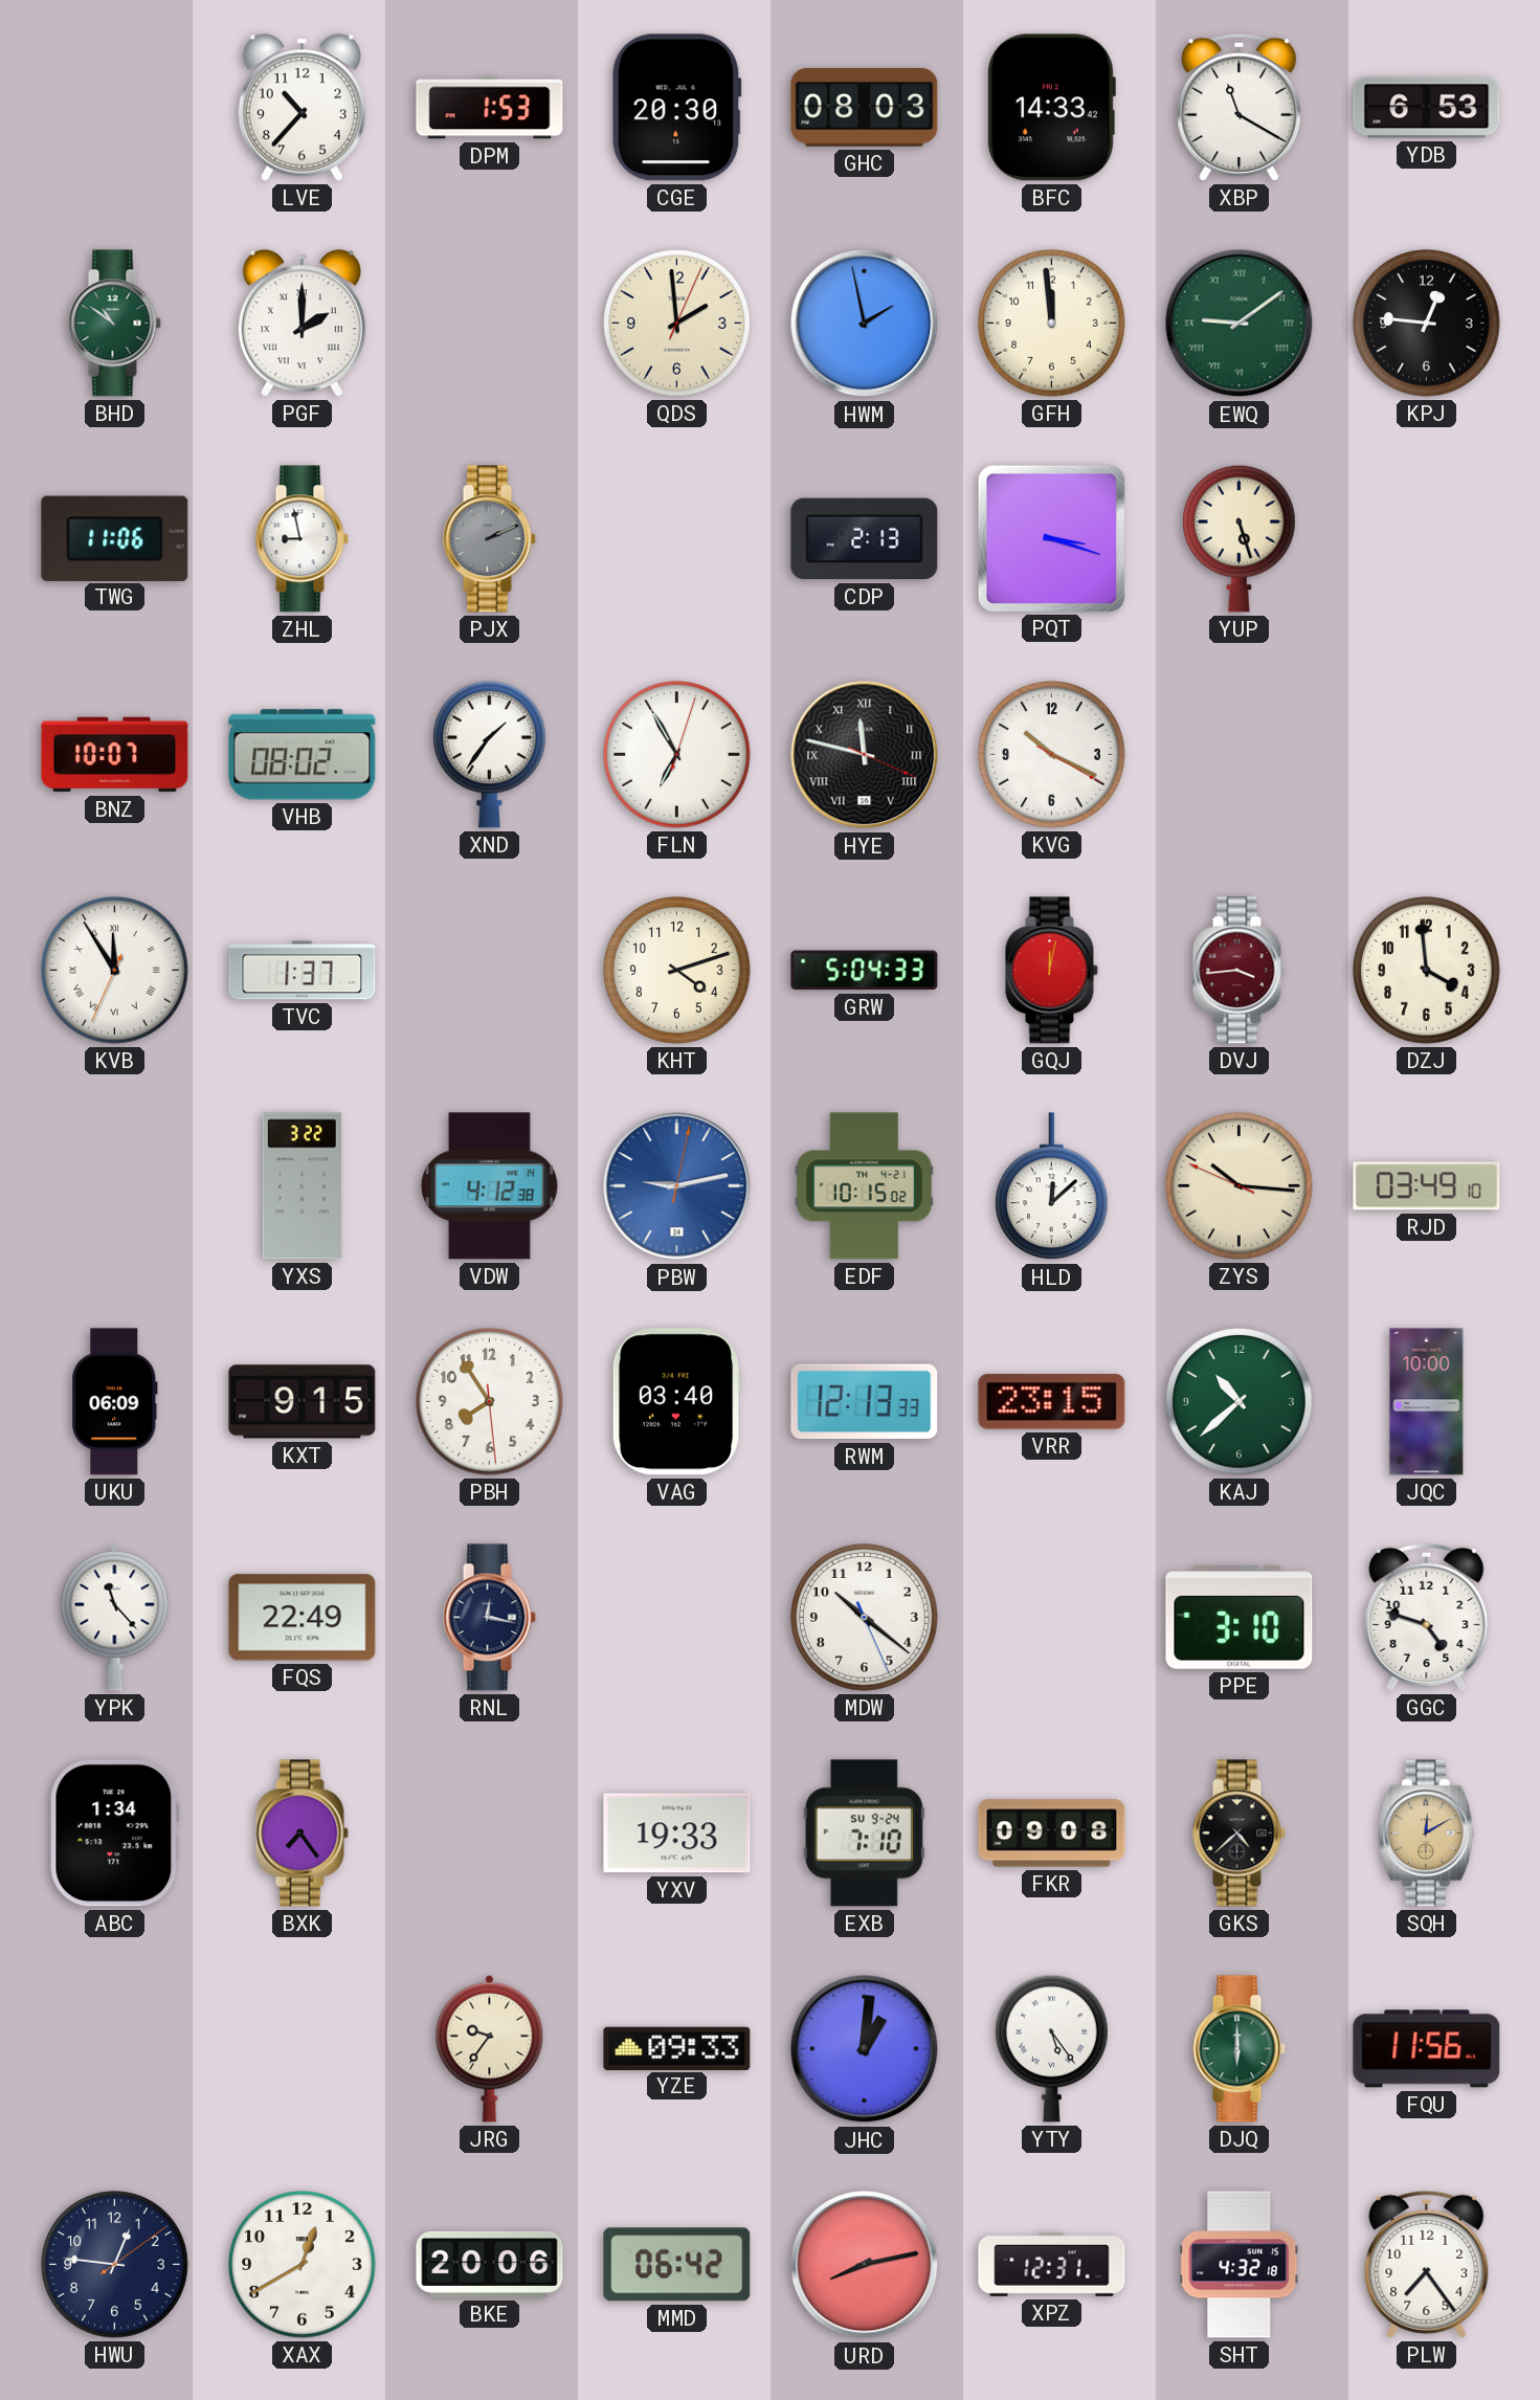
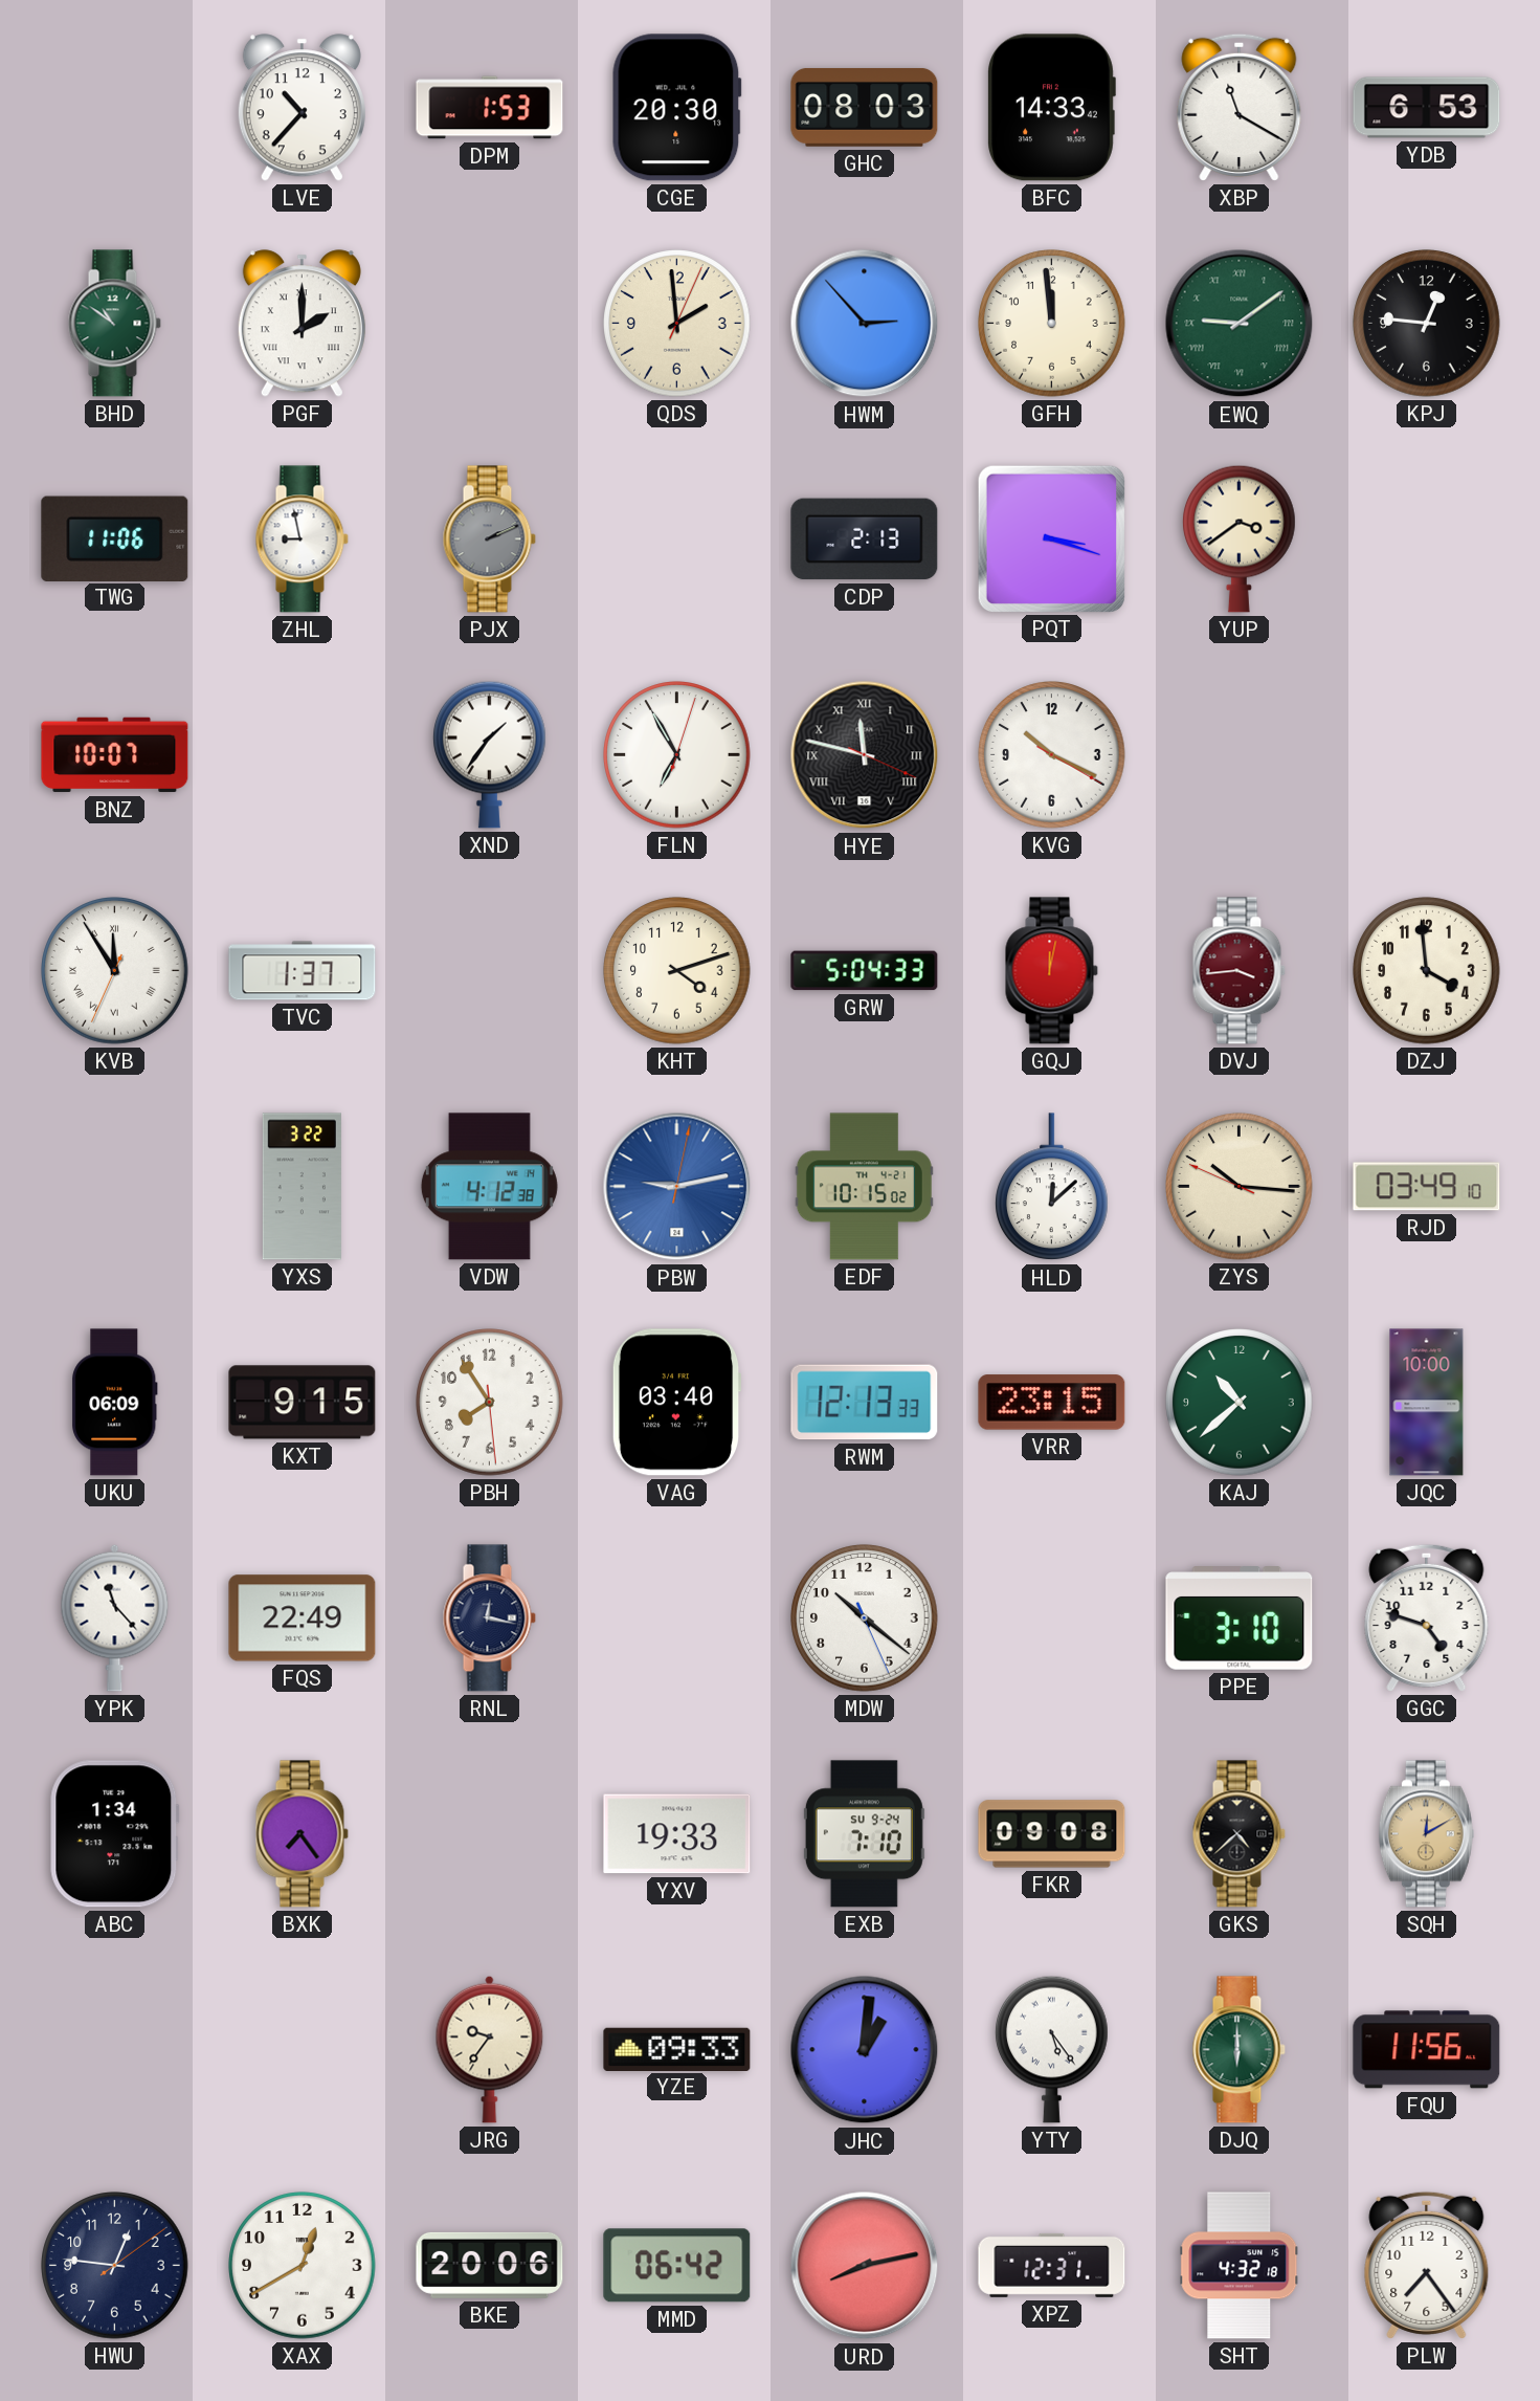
HWM: 1:58 -> 2:53 (865, 324)
YUP: 5:27 -> 3:39 (1240, 538)
VHB: 08:02 -> none (303, 755)
